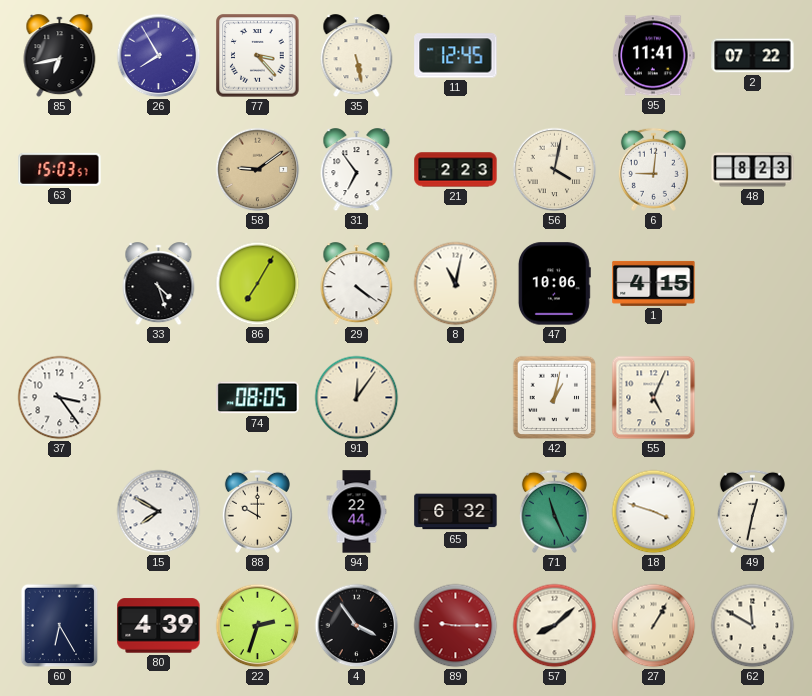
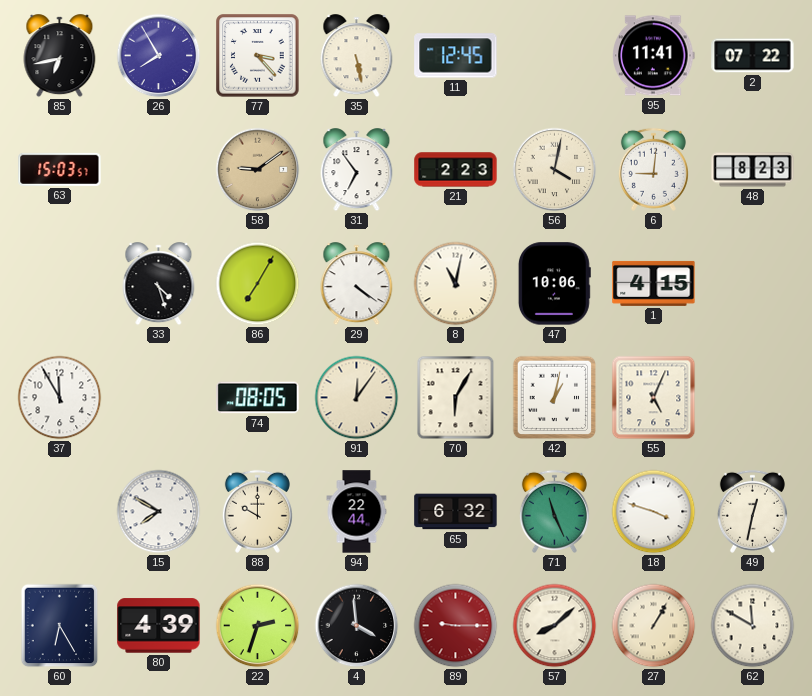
37: 3:24 -> 11:55 (60, 398)
70: none -> 6:05 (456, 398)
4: 3:54 -> 3:59 (357, 626)
